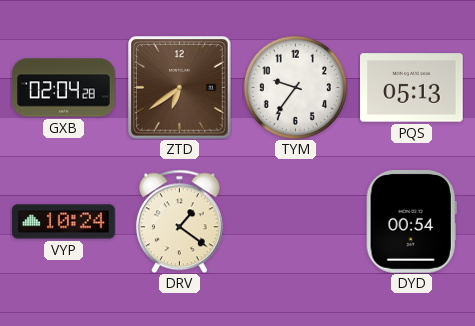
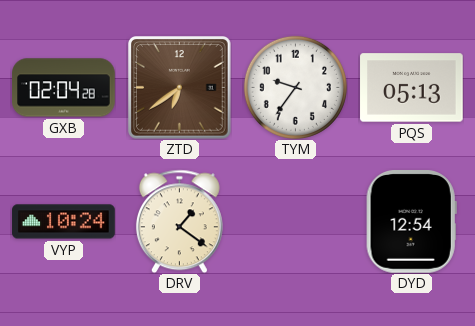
DYD: 00:54 -> 12:54 (411, 222)
